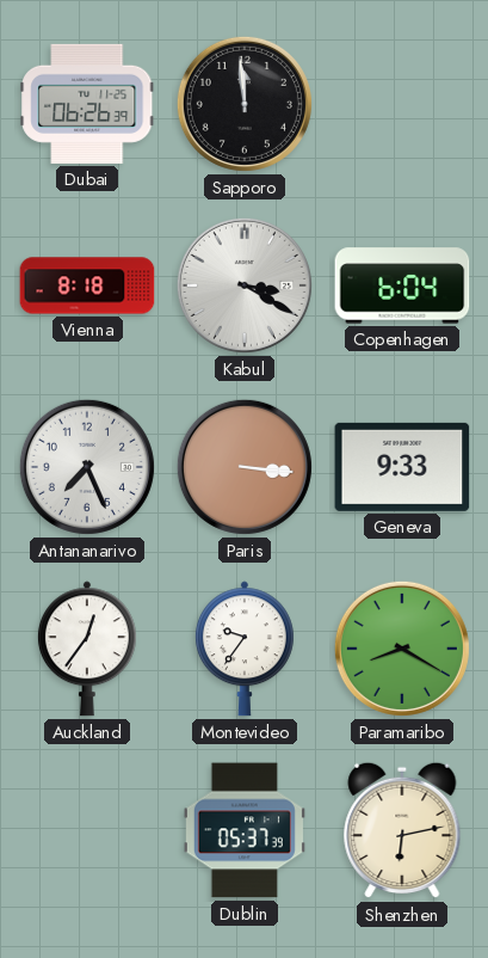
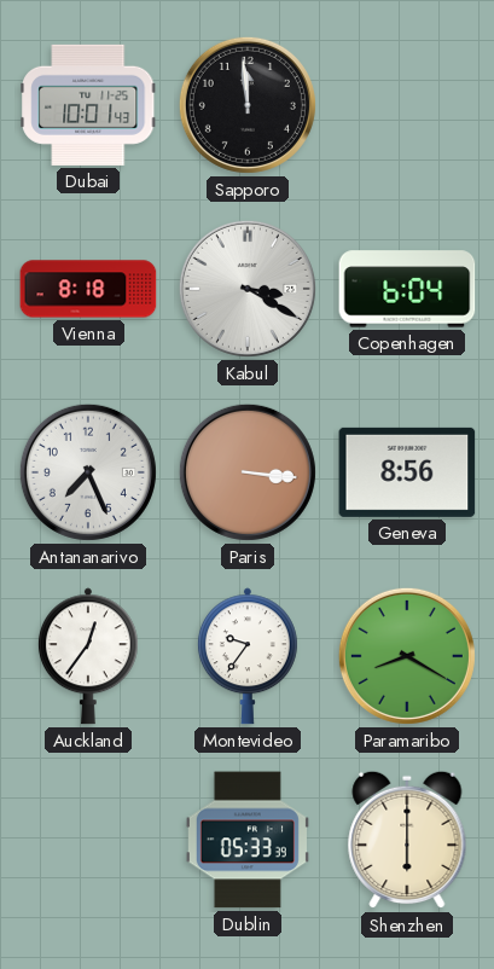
Dubai: 06:26 -> 10:01 (88, 105)
Geneva: 9:33 -> 8:56 (407, 472)
Dublin: 05:37 -> 05:33 (248, 840)
Shenzhen: 6:13 -> 6:00 (407, 840)
